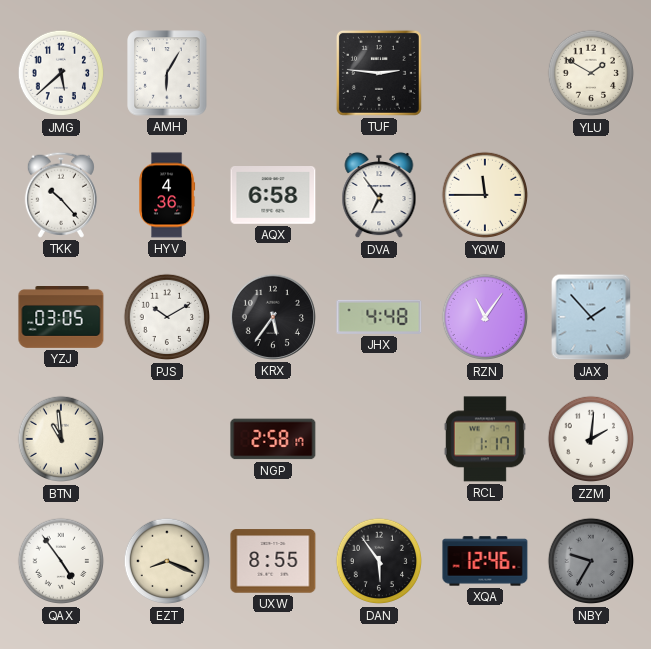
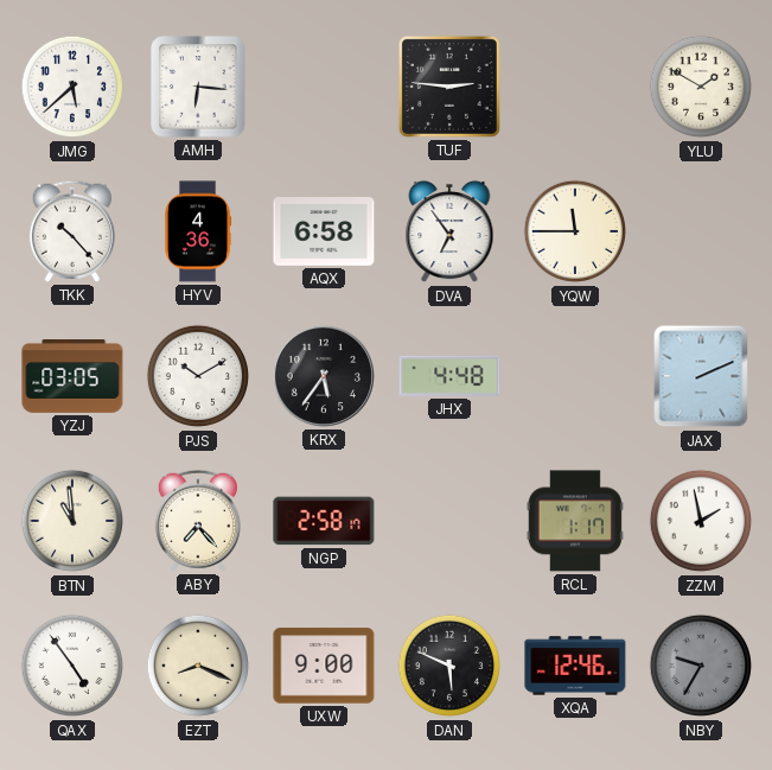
AMH: 6:05 -> 6:16 (198, 87)
RZN: 11:06 -> none (485, 317)
JAX: 1:53 -> 2:11 (701, 376)
ABY: none -> 7:23 (198, 521)
ZZM: 2:01 -> 1:58 (701, 521)
UXW: 8:55 -> 9:00 (324, 666)
DAN: 5:54 -> 5:49 (449, 666)
